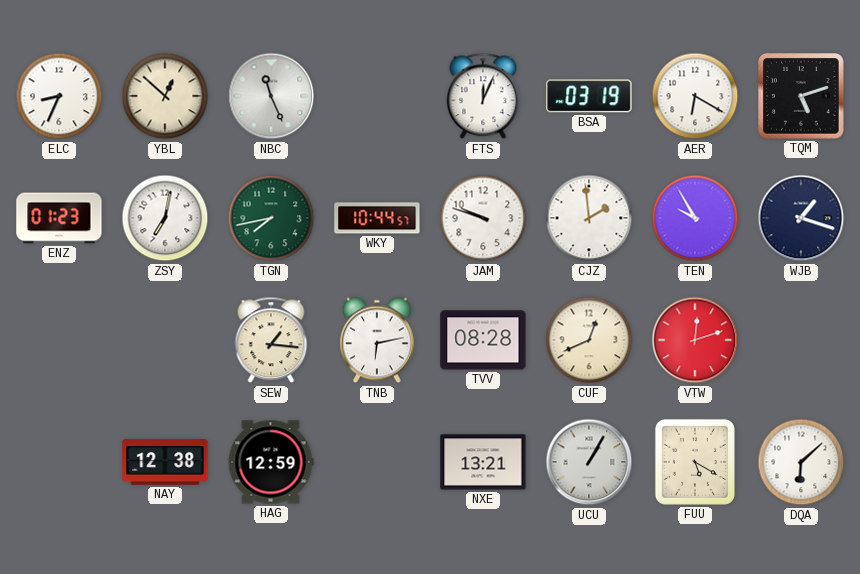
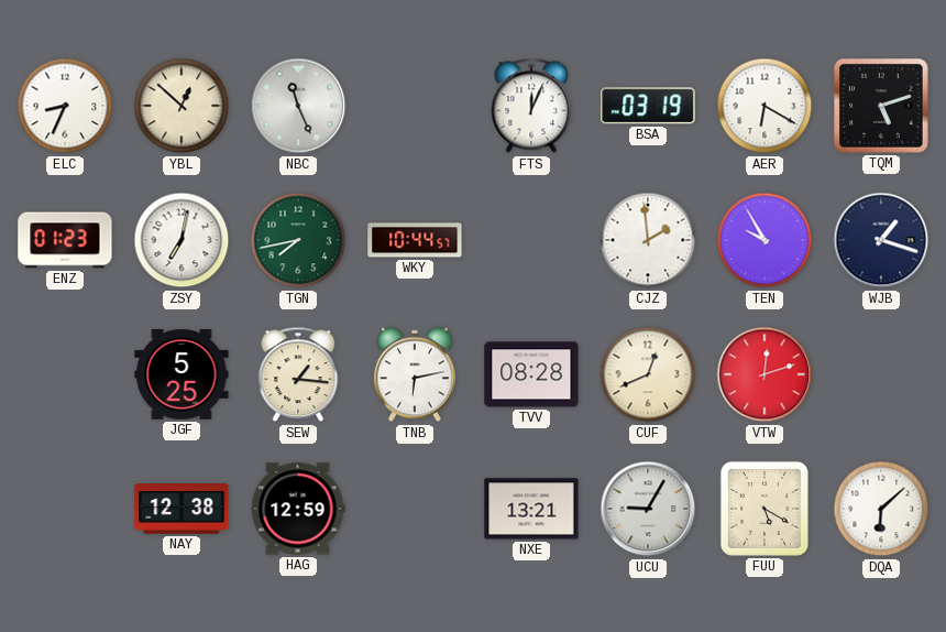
JAM: 9:48 -> none (483, 218)
JGF: none -> 5:25 (182, 374)
UCU: 1:05 -> 9:05 (648, 509)
